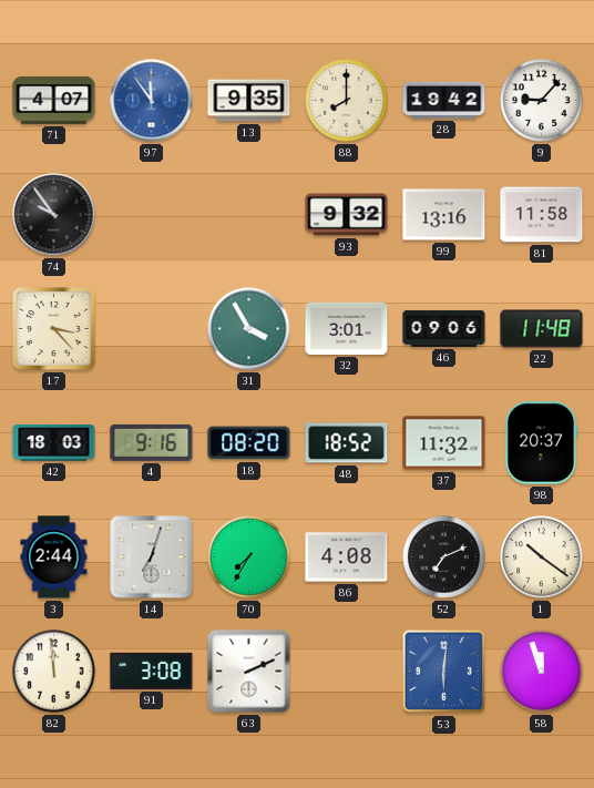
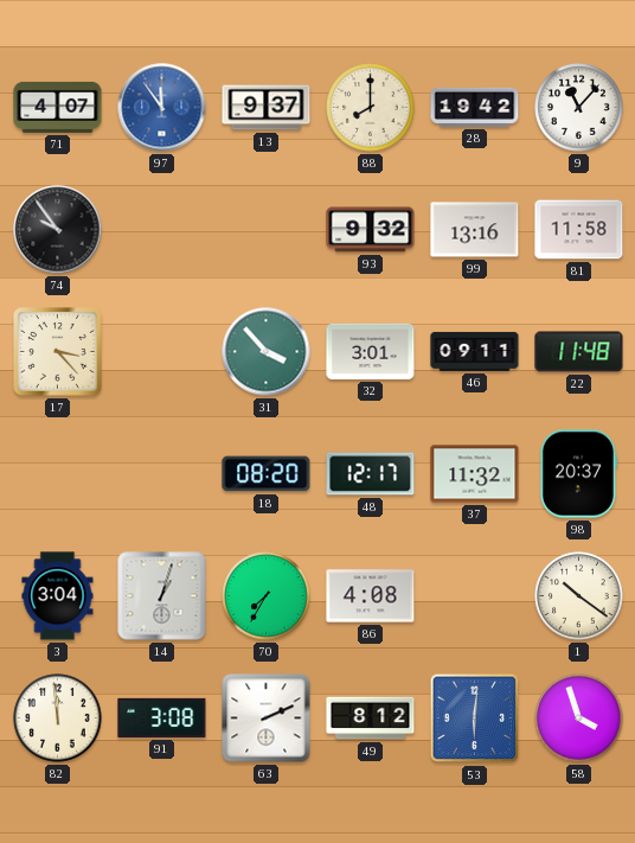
13: 9:35 -> 9:37 (267, 108)
9: 9:07 -> 11:07 (579, 108)
31: 3:55 -> 3:53 (267, 352)
46: 09:06 -> 09:11 (475, 351)
42: 18:03 -> none (54, 443)
4: 9:16 -> none (152, 442)
48: 18:52 -> 12:17 (371, 474)
3: 2:44 -> 3:04 (58, 596)
14: 7:03 -> 1:03 (162, 596)
52: 7:11 -> none (444, 557)
49: none -> 8:12 (371, 719)
58: 11:57 -> 3:57 (579, 719)
